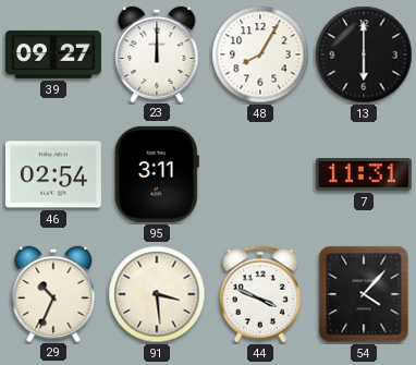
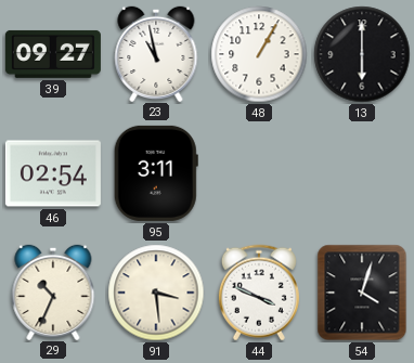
23: 12:00 -> 10:58 (156, 53)
48: 8:05 -> 1:05 (259, 54)
7: 11:31 -> none (364, 174)
54: 4:07 -> 4:03 (362, 293)
